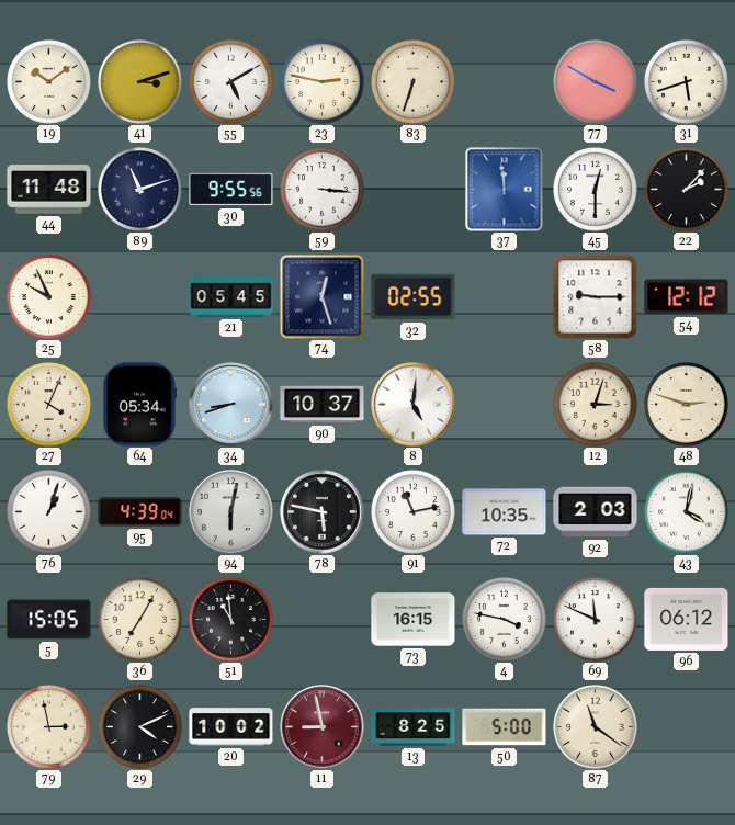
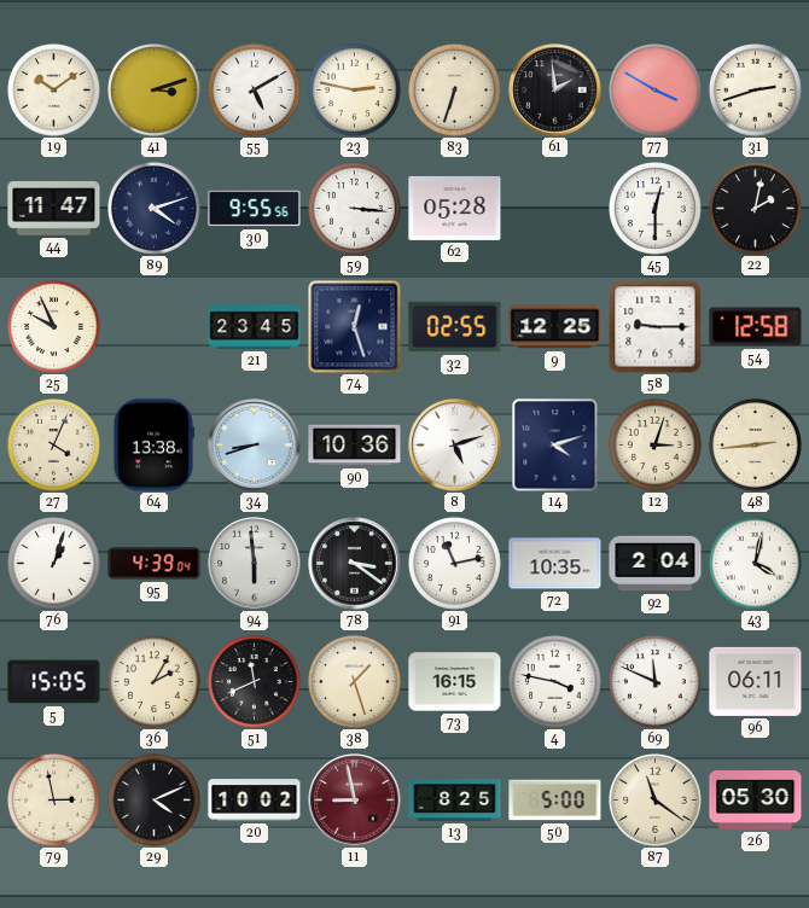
61: none -> 1:59 (555, 91)
31: 5:42 -> 2:42 (756, 91)
44: 11:48 -> 11:47 (54, 209)
89: 11:12 -> 4:12 (155, 209)
62: none -> 05:28 (455, 208)
37: 11:59 -> none (505, 190)
22: 2:07 -> 2:02 (756, 209)
21: 05:45 -> 23:45 (255, 327)
9: none -> 12:25 (555, 327)
54: 12:12 -> 12:58 (756, 327)
64: 05:34 -> 13:38 (153, 446)
90: 10:37 -> 10:36 (355, 446)
8: 5:01 -> 5:12 (455, 446)
14: none -> 4:12 (555, 446)
48: 2:48 -> 2:44 (756, 446)
94: 6:02 -> 5:59 (255, 564)
78: 5:47 -> 3:21 (355, 564)
92: 2:03 -> 2:04 (656, 564)
36: 7:05 -> 2:05 (155, 682)
51: 10:59 -> 11:41 (255, 682)
38: none -> 1:27 (355, 682)
96: 06:12 -> 06:11 (756, 681)
26: none -> 05:30 (756, 799)
